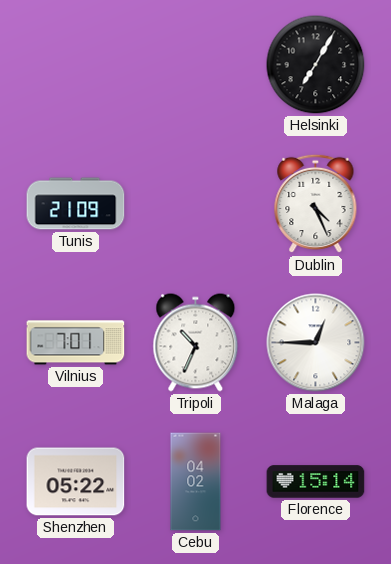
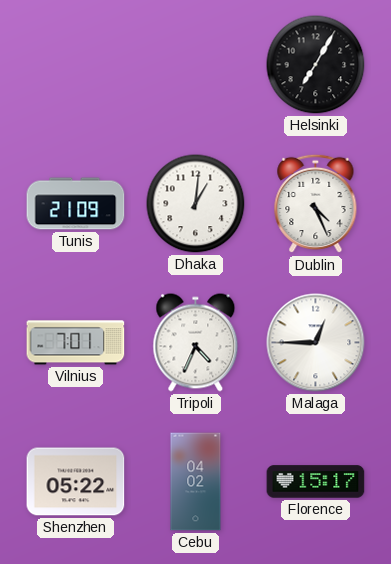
Dhaka: none -> 1:01 (196, 204)
Tripoli: 10:34 -> 4:34 (196, 343)
Florence: 15:14 -> 15:17 (316, 482)
